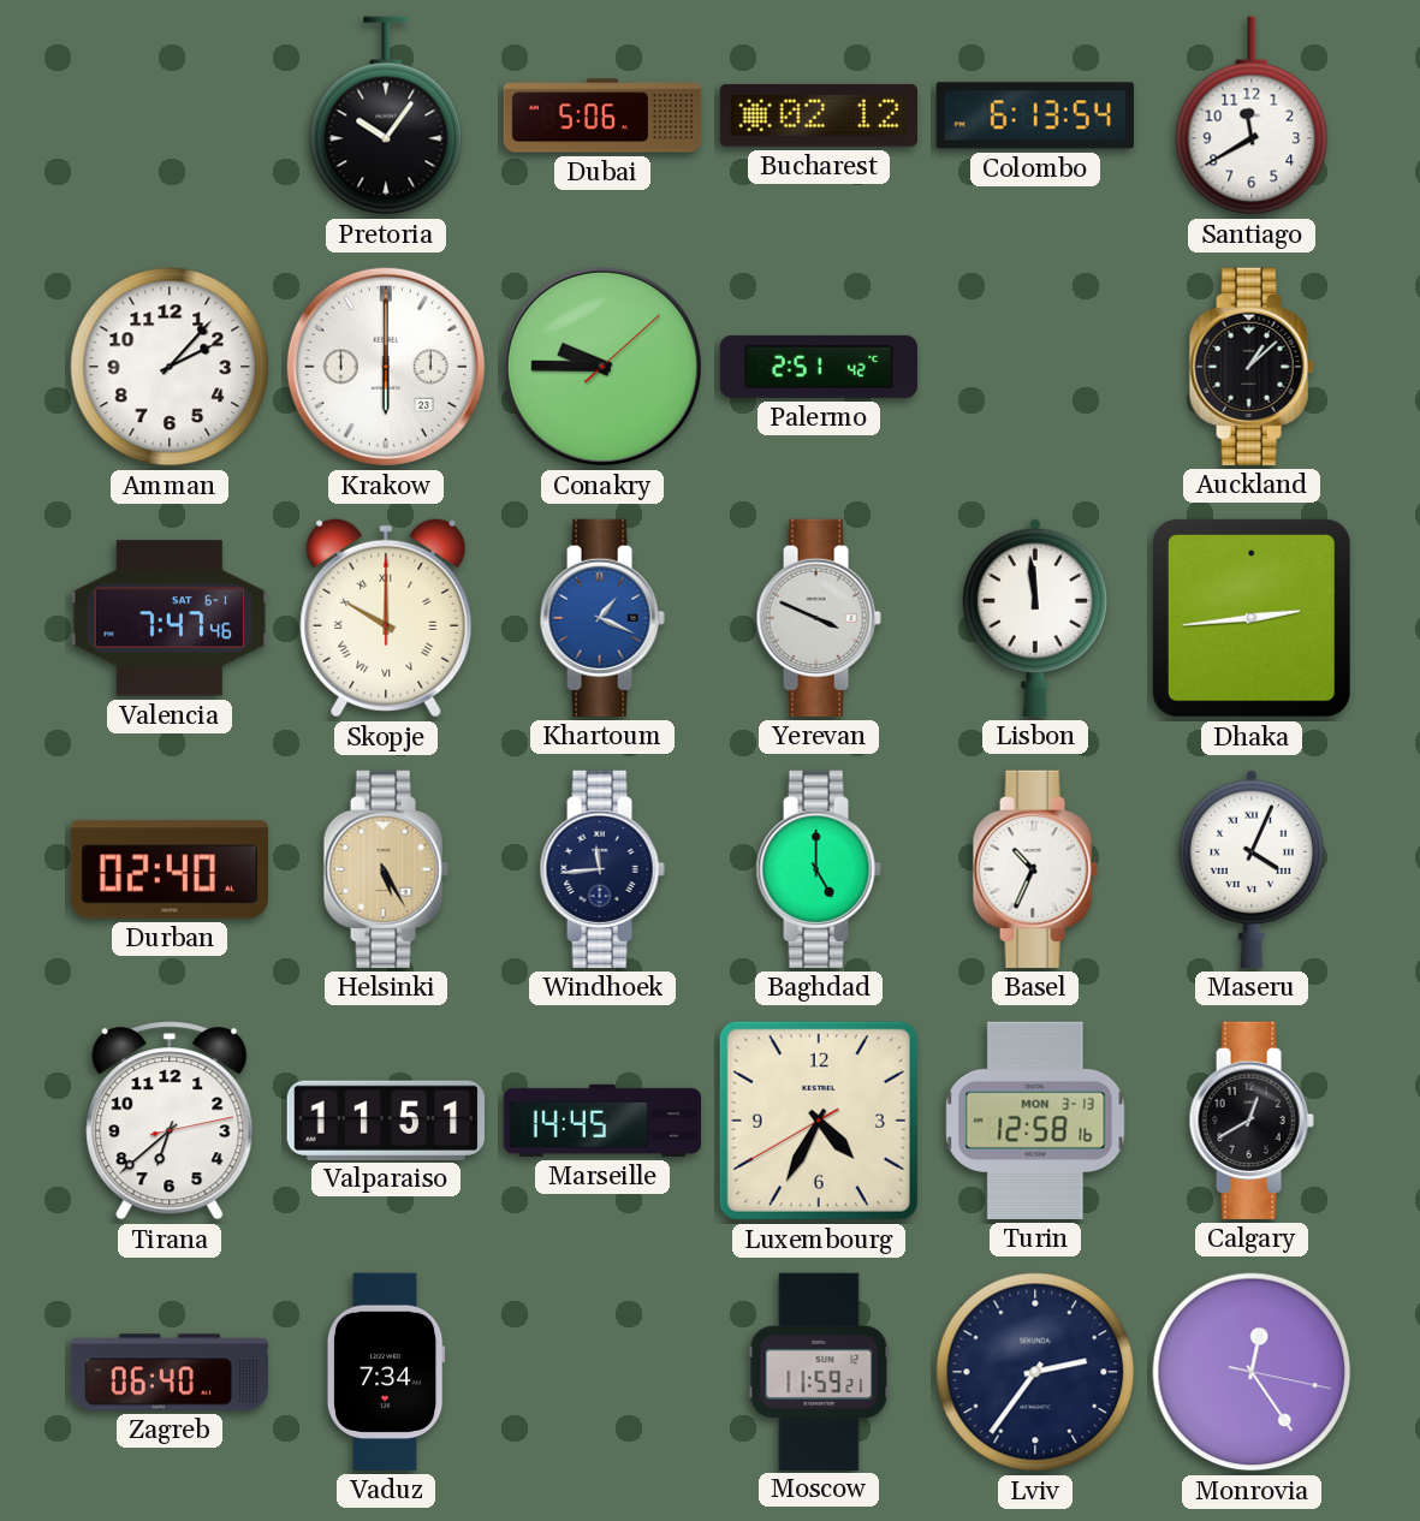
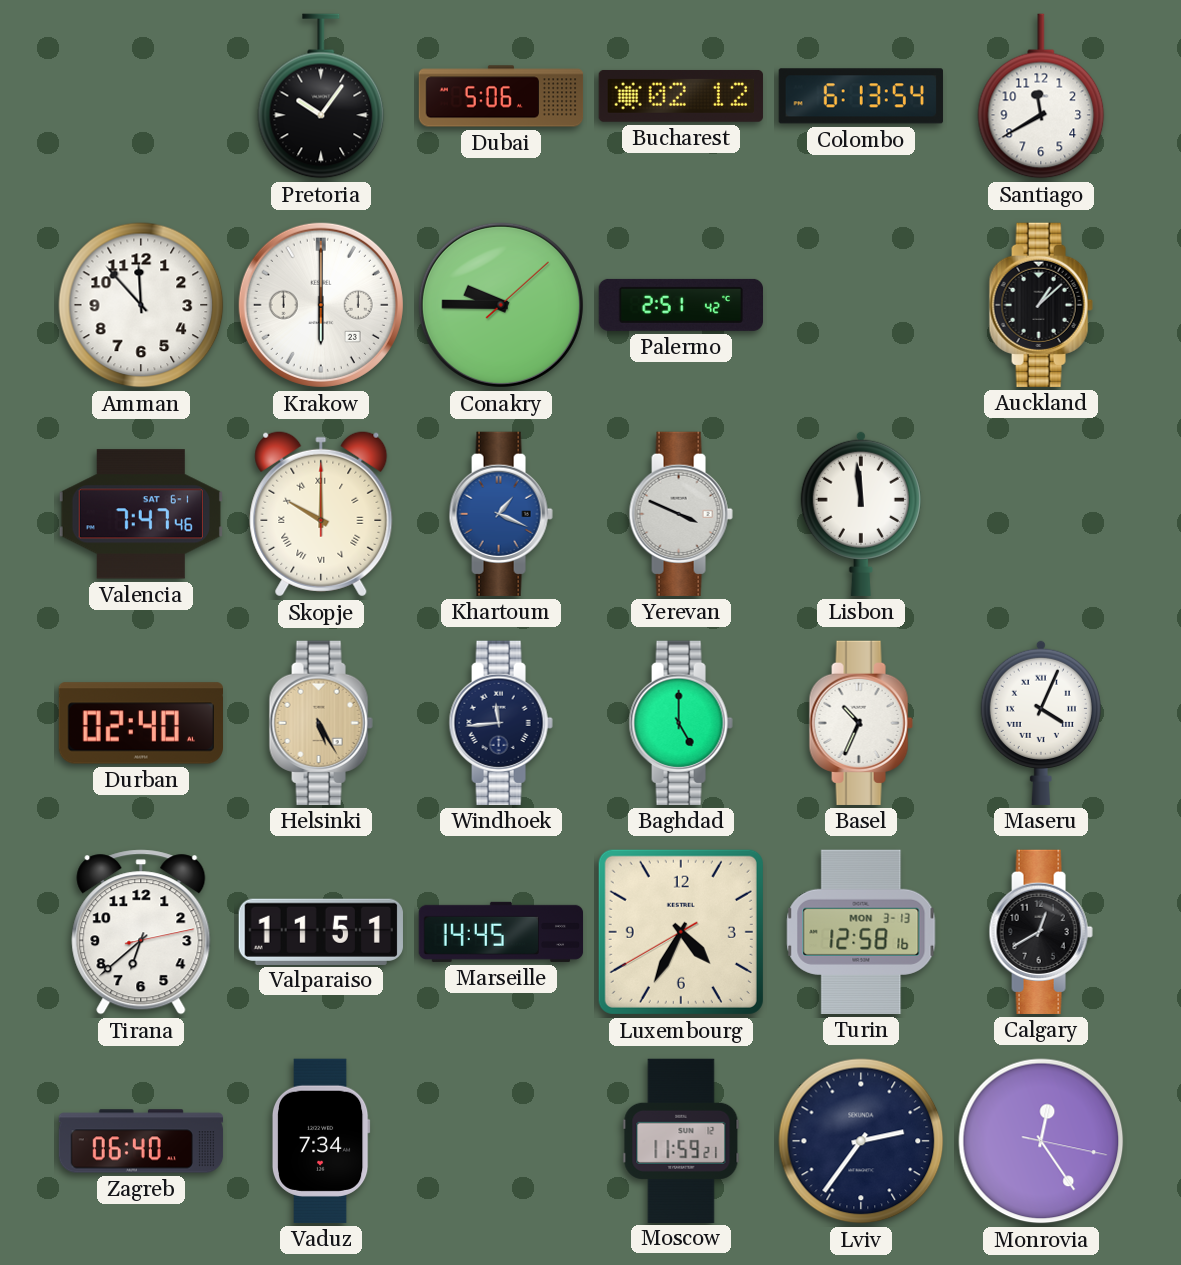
Amman: 2:07 -> 11:53 (141, 305)
Dhaka: 2:44 -> none (1252, 618)
